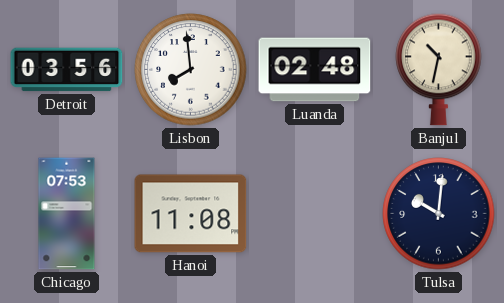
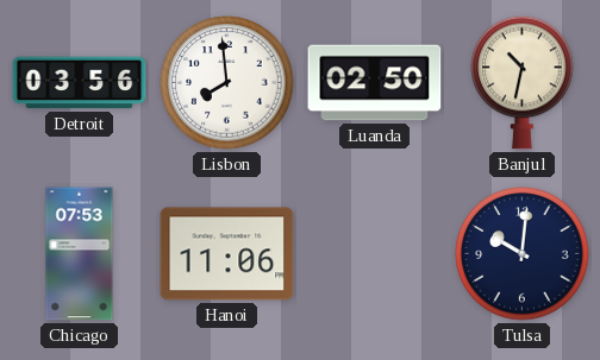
Luanda: 02:48 -> 02:50 (375, 83)
Hanoi: 11:08 -> 11:06 (227, 254)
